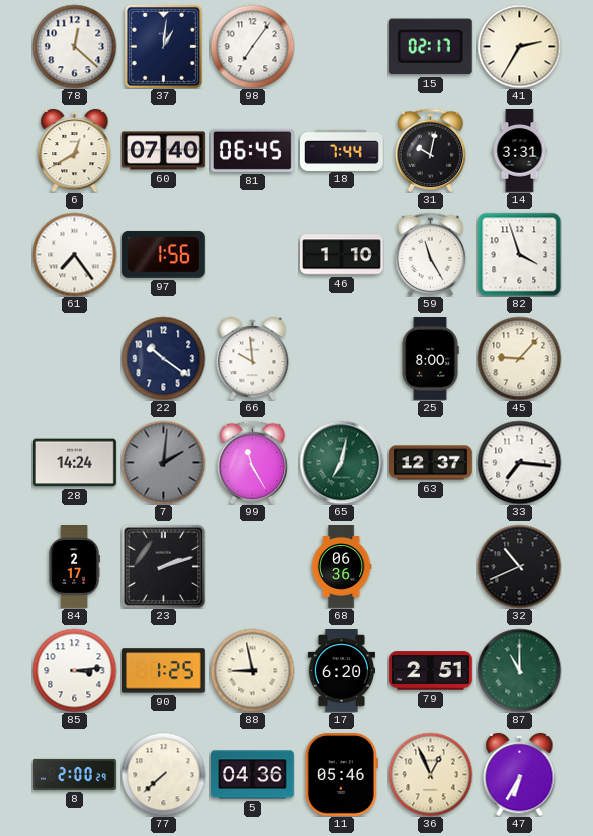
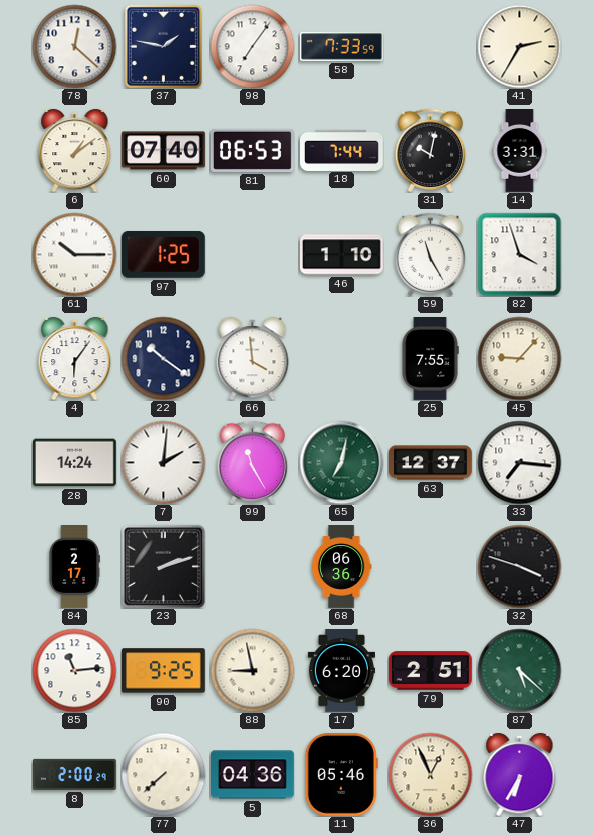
37: 1:01 -> 1:47 (163, 46)
58: none -> 7:33 (342, 47)
15: 02:17 -> none (430, 47)
6: 12:40 -> 1:09 (75, 150)
81: 06:45 -> 06:53 (252, 150)
61: 7:24 -> 10:15 (74, 254)
97: 1:56 -> 1:25 (163, 254)
4: none -> 6:06 (75, 358)
66: 9:59 -> 3:59 (253, 358)
25: 8:00 -> 7:55 (430, 359)
7 dial: grey -> white (163, 462)
32: 10:41 -> 3:48 (519, 566)
85: 3:14 -> 11:14 (74, 670)
90: 1:25 -> 9:25 (164, 671)
87: 11:00 -> 5:22 (519, 670)
